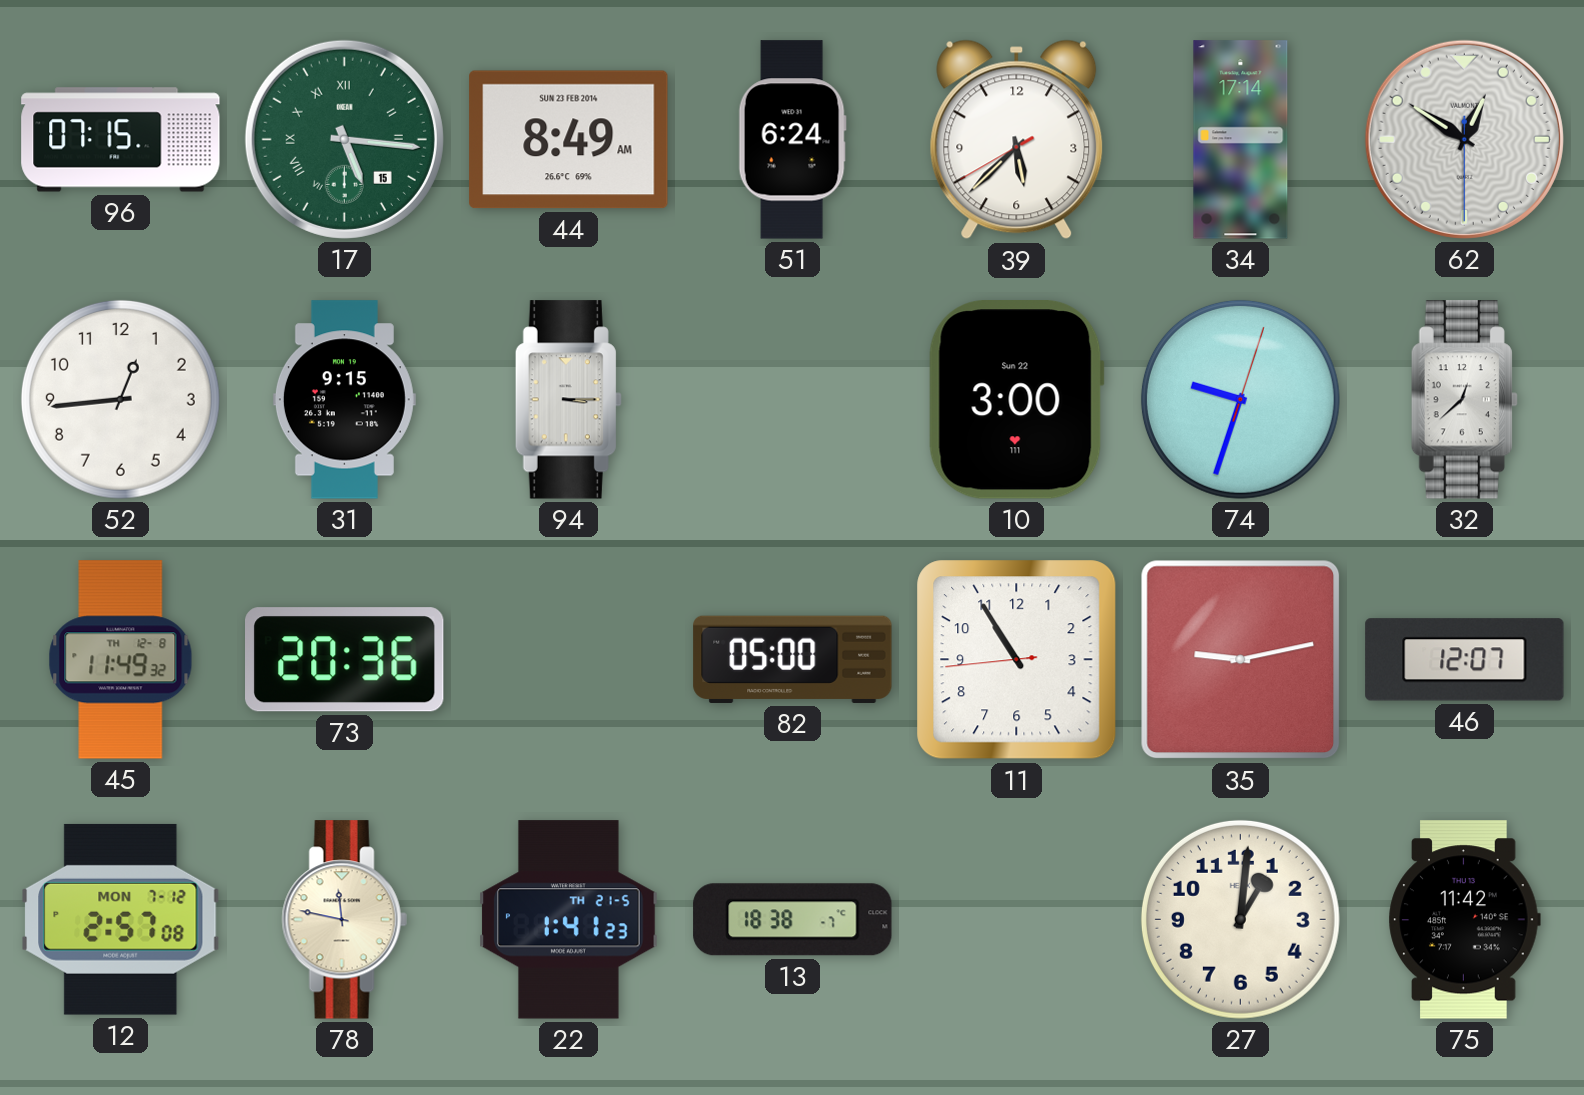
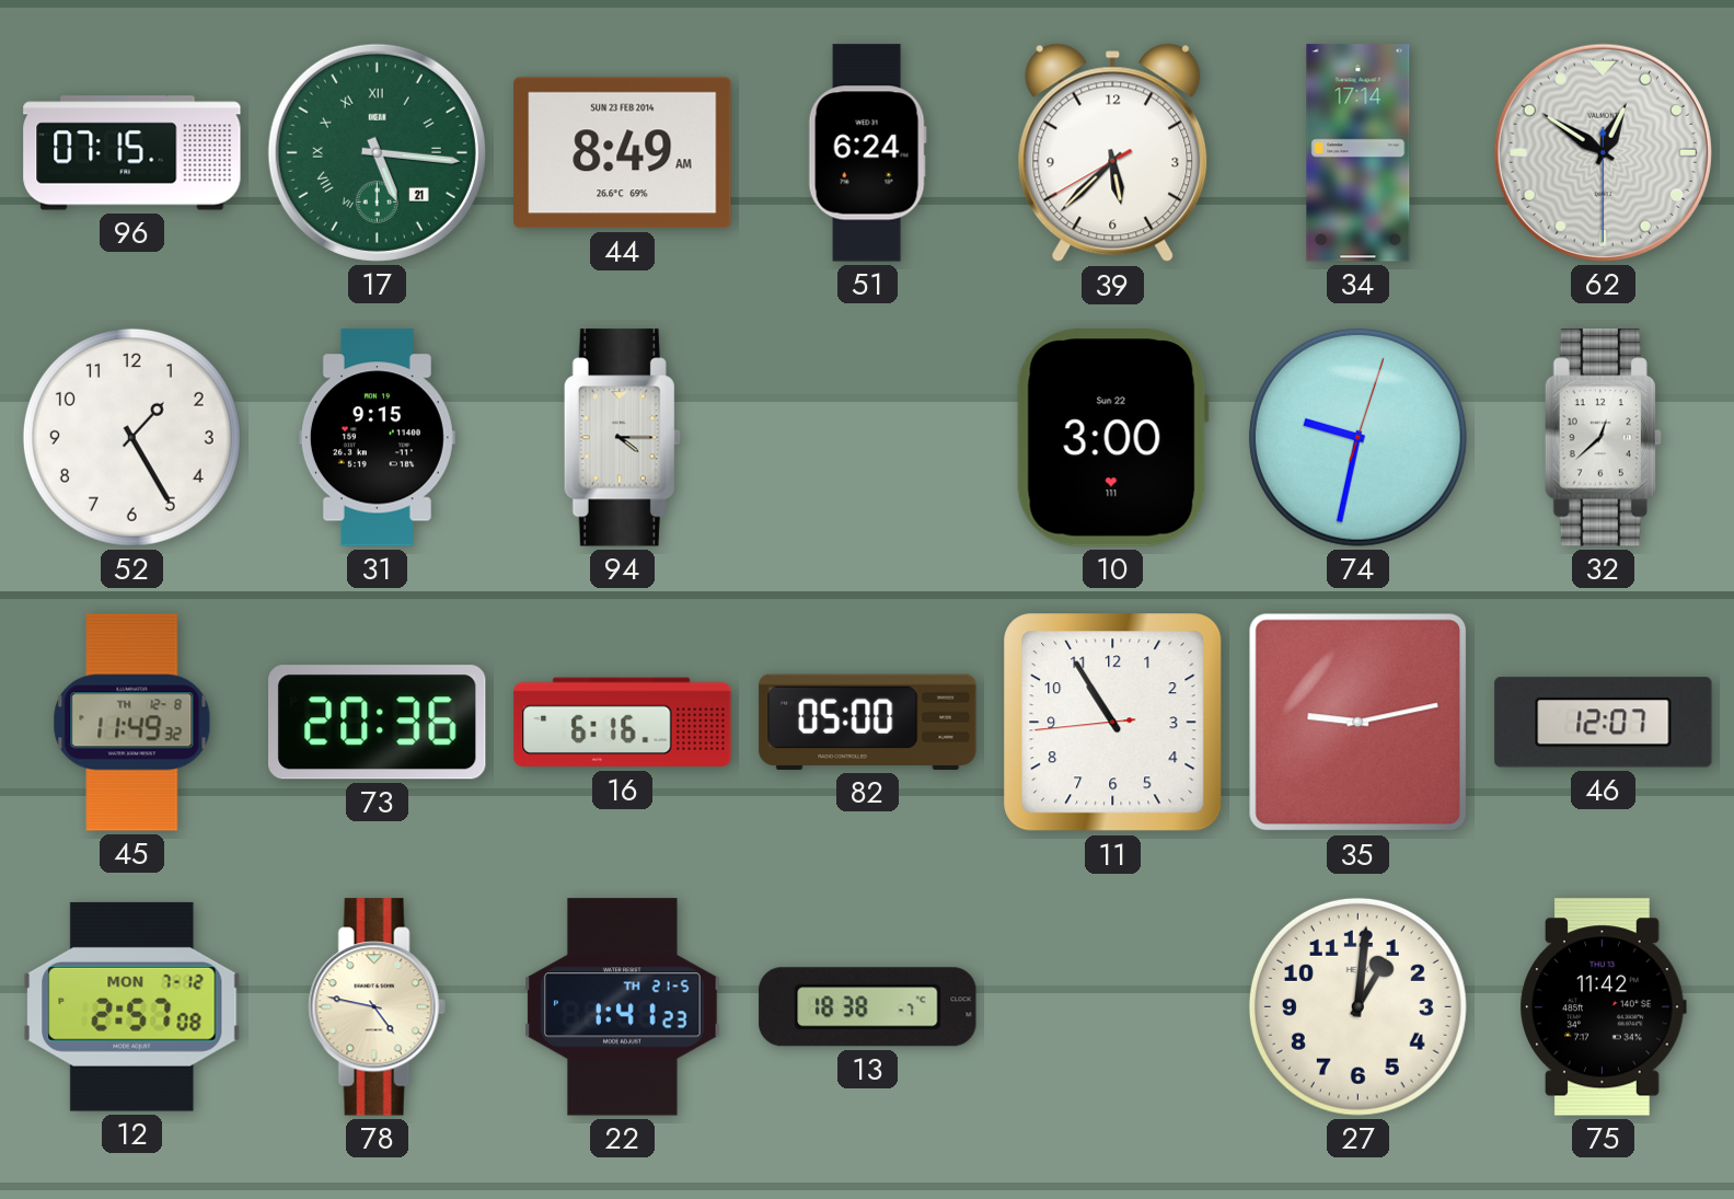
17 date: 15 -> 21 (377, 152)
52: 12:44 -> 1:25 (131, 437)
94: 3:15 -> 4:15 (622, 438)
74: 9:33 -> 9:32 (1357, 437)
16: none -> 6:16 (623, 723)
78: 11:47 -> 4:47 (377, 1007)
